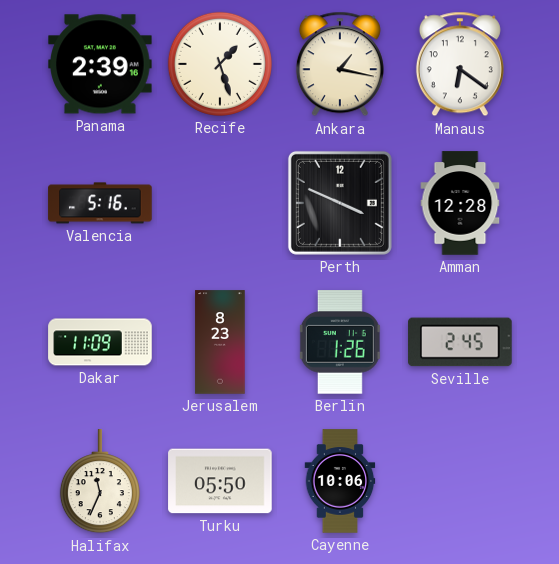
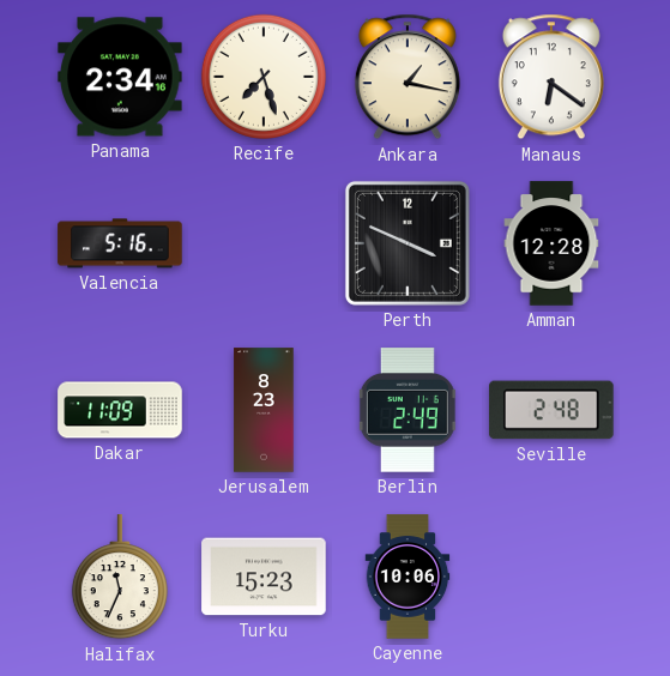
Panama: 2:39 -> 2:34 (120, 77)
Recife: 1:27 -> 7:27 (264, 77)
Berlin: 1:26 -> 2:49 (408, 410)
Seville: 2:45 -> 2:48 (551, 410)
Turku: 05:50 -> 15:23 (264, 577)
